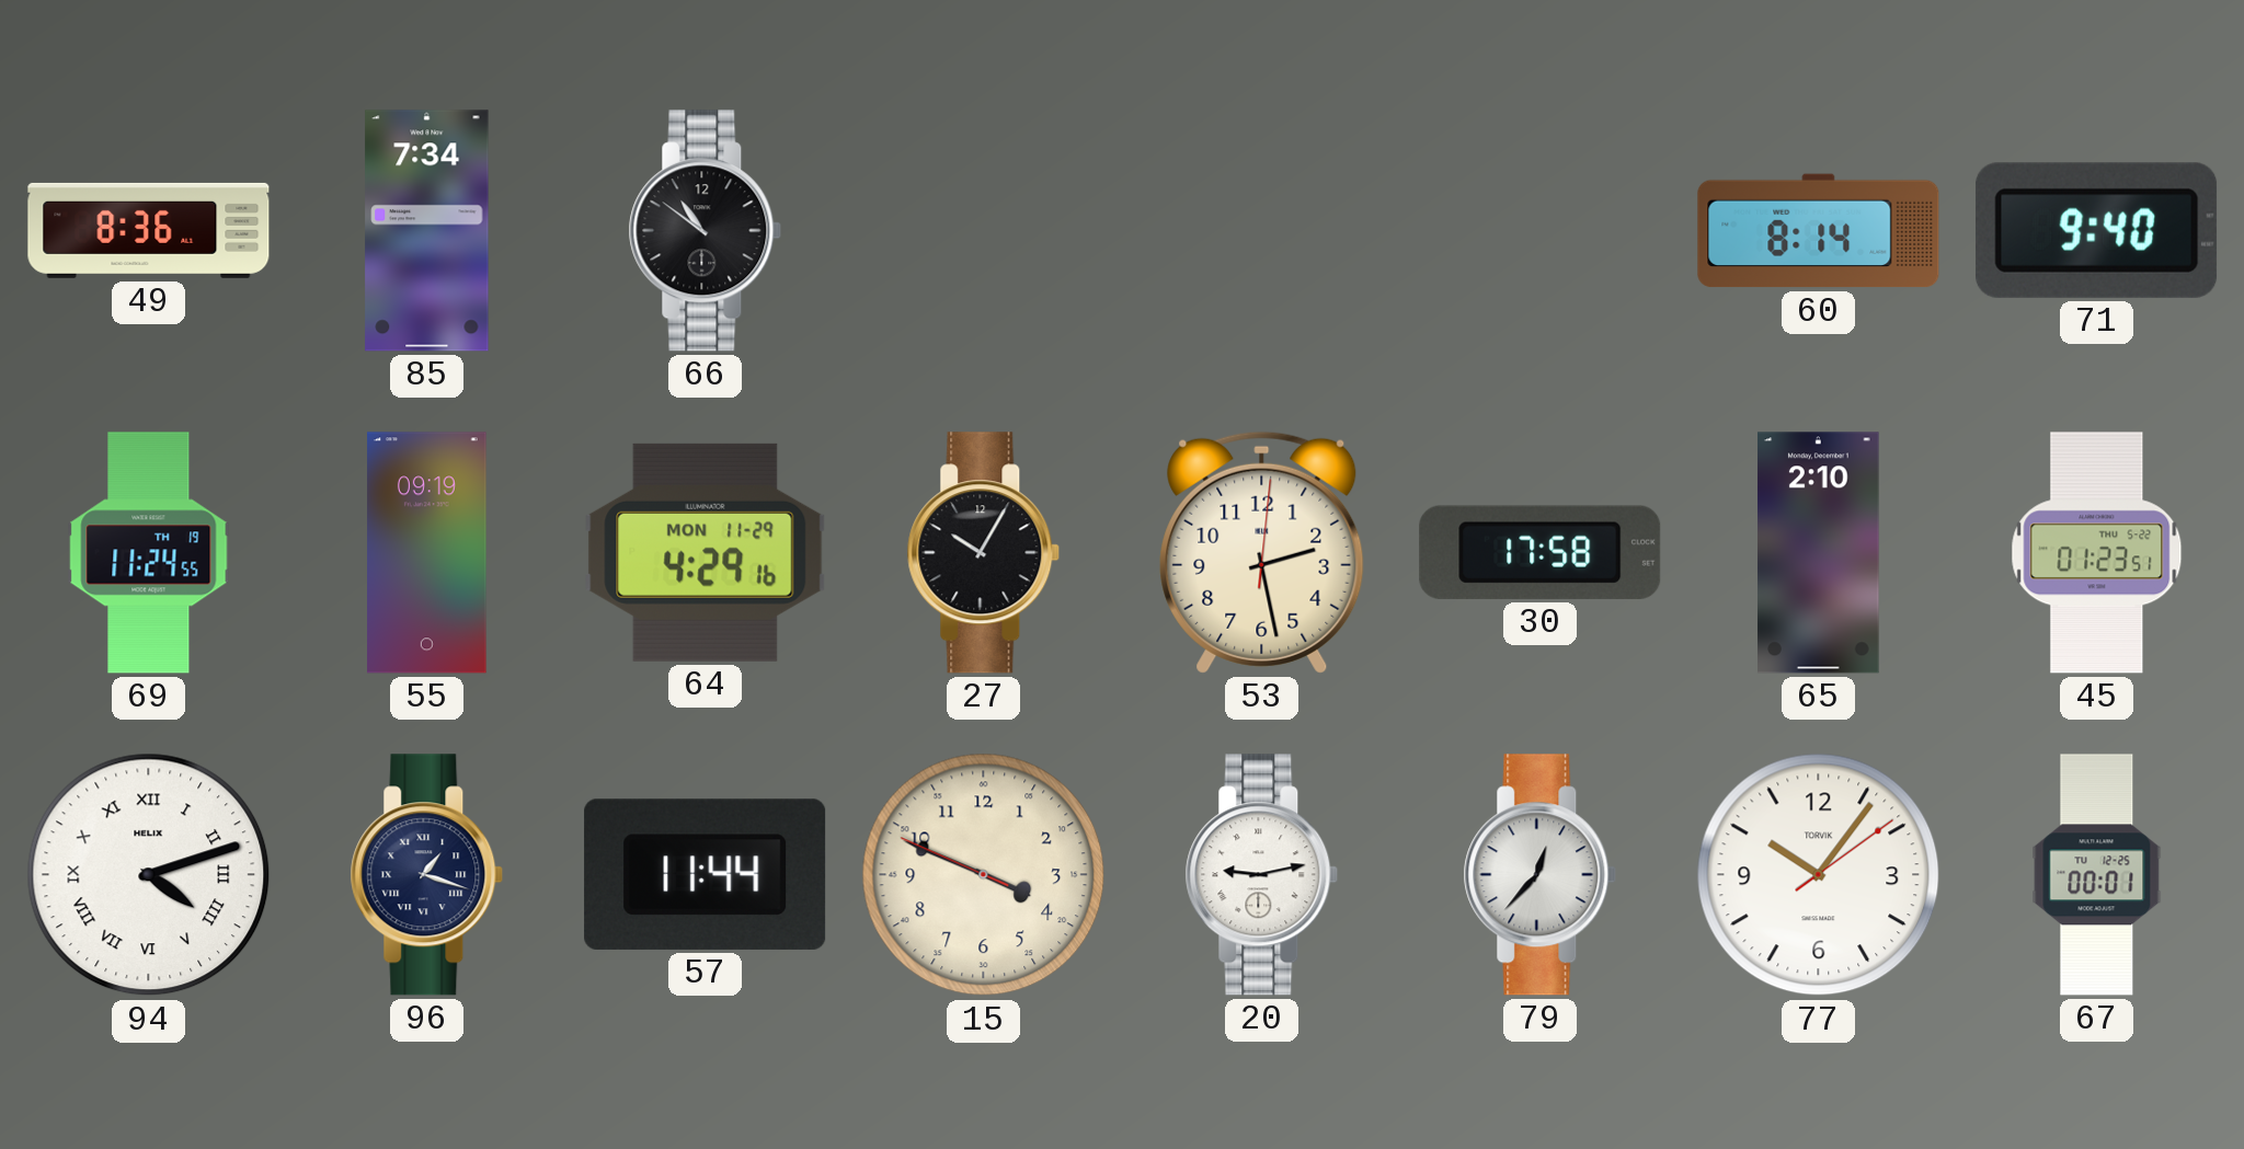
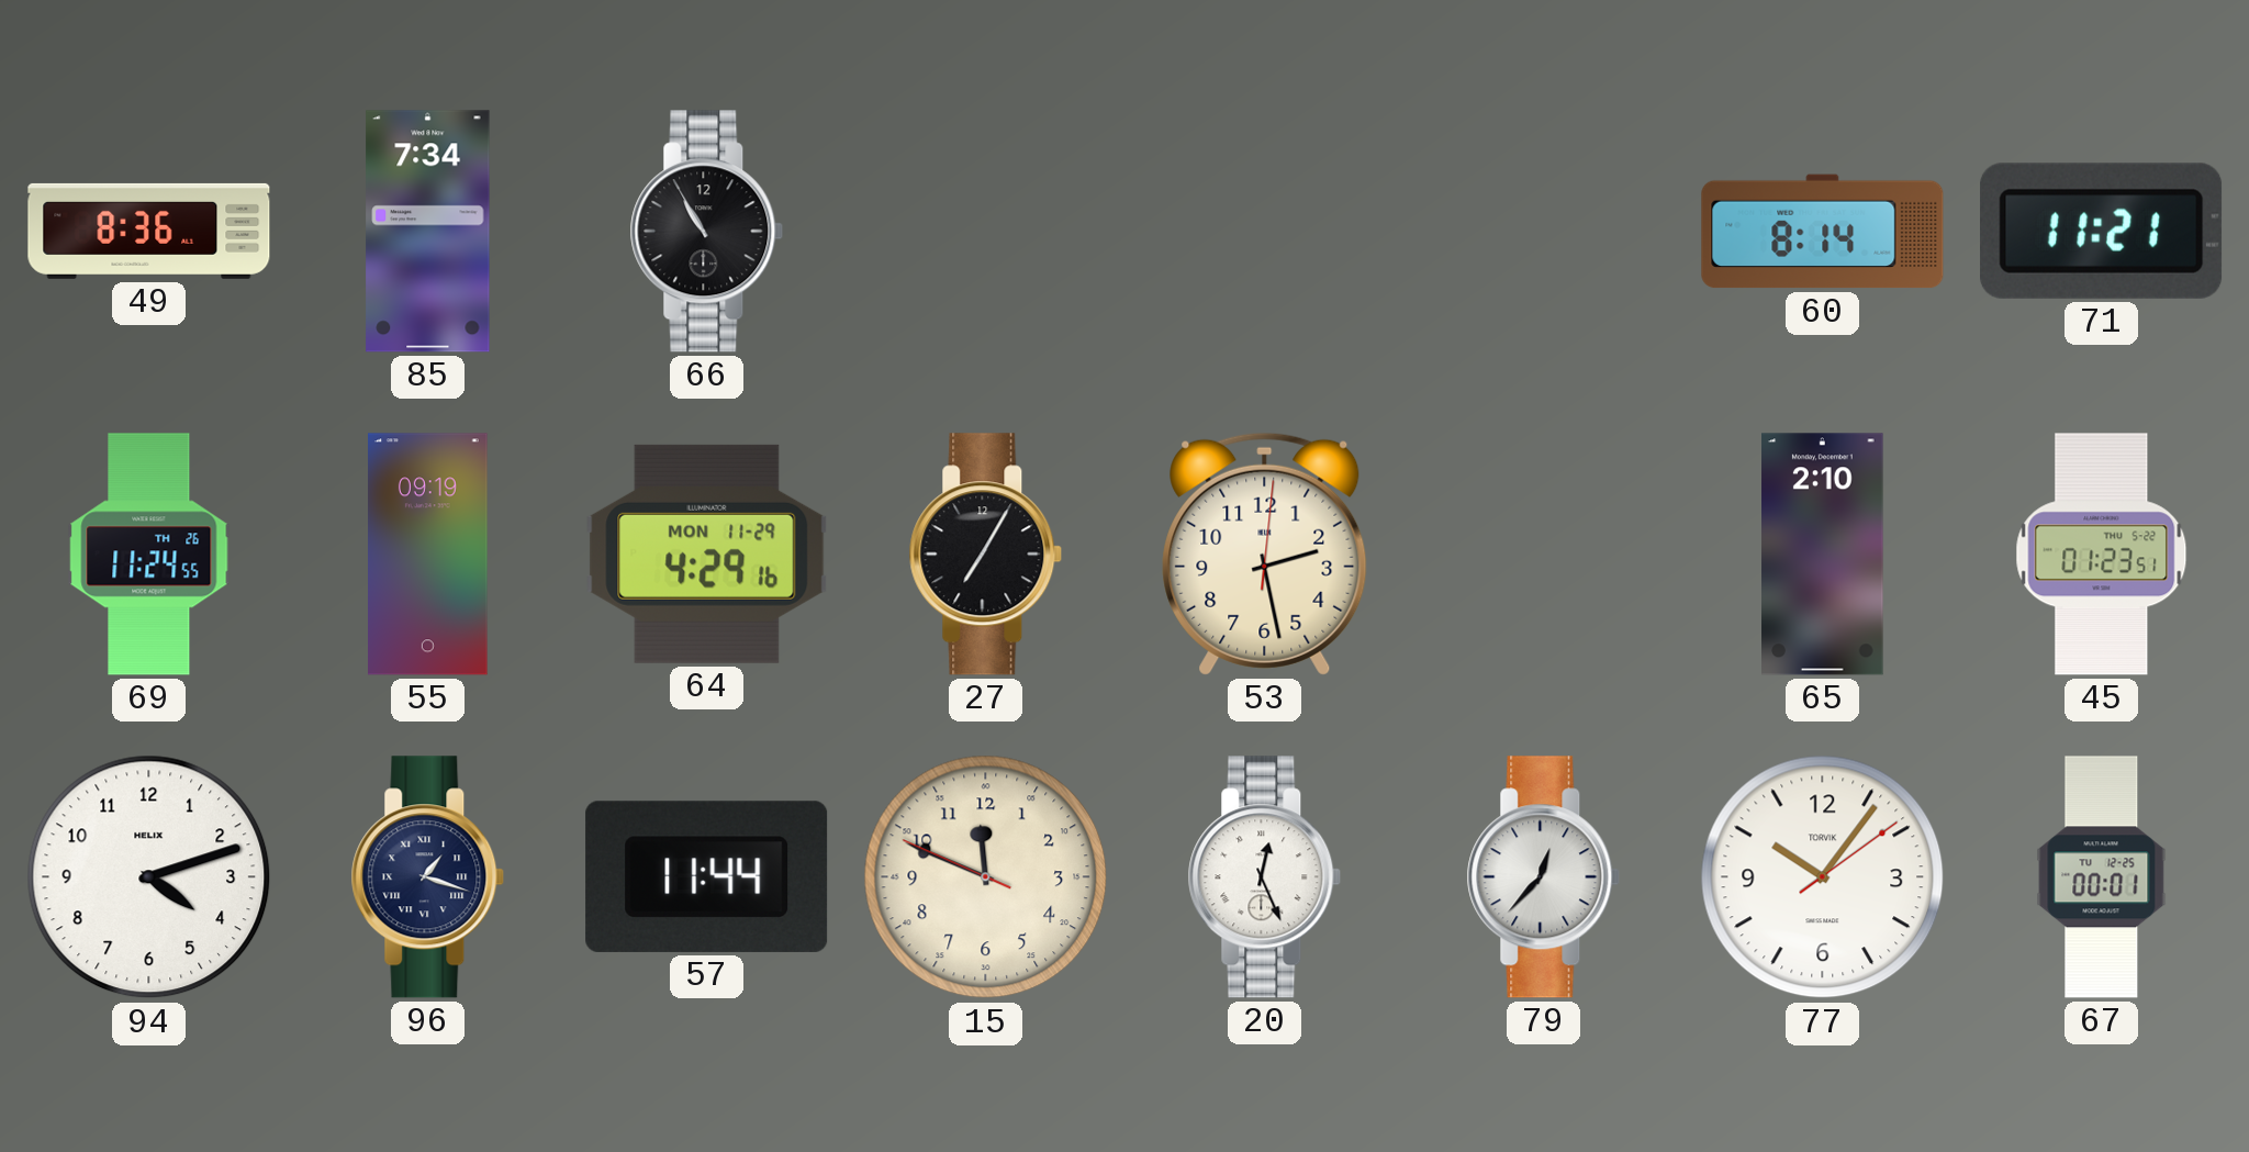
66: 10:51 -> 10:55 (707, 232)
71: 9:40 -> 11:21 (2102, 231)
69 date: TH 19 -> TH 26 (149, 555)
27: 10:05 -> 7:05 (986, 555)
30: 17:58 -> none (1541, 552)
94 numerals: Roman -> Arabic (149, 877)
15: 3:48 -> 11:48 (986, 877)
20: 9:13 -> 12:26 (1265, 877)
